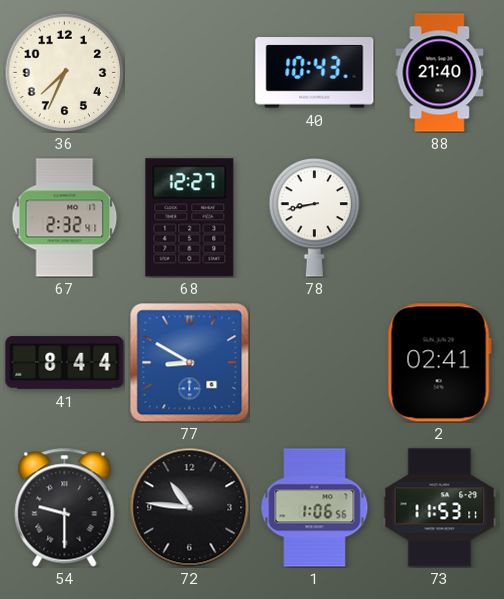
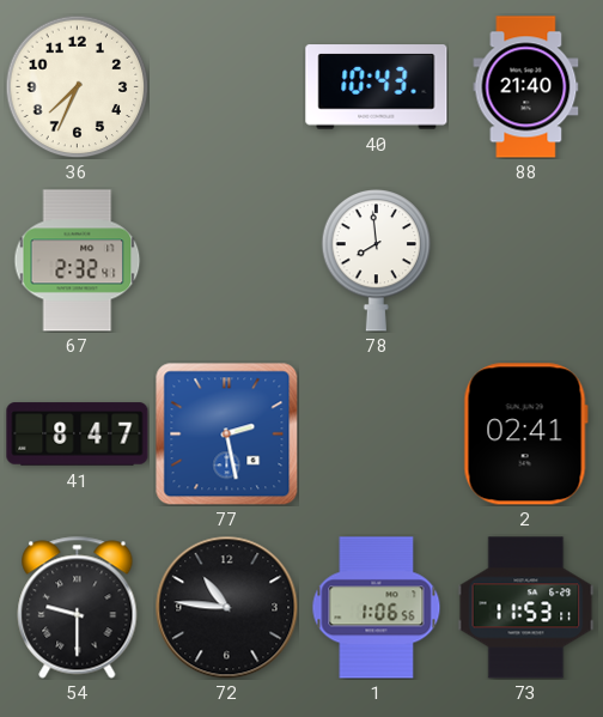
68: 12:27 -> none (190, 218)
78: 8:43 -> 7:59 (377, 261)
41: 8:44 -> 8:47 (78, 435)
77: 8:50 -> 2:28 (226, 433)
